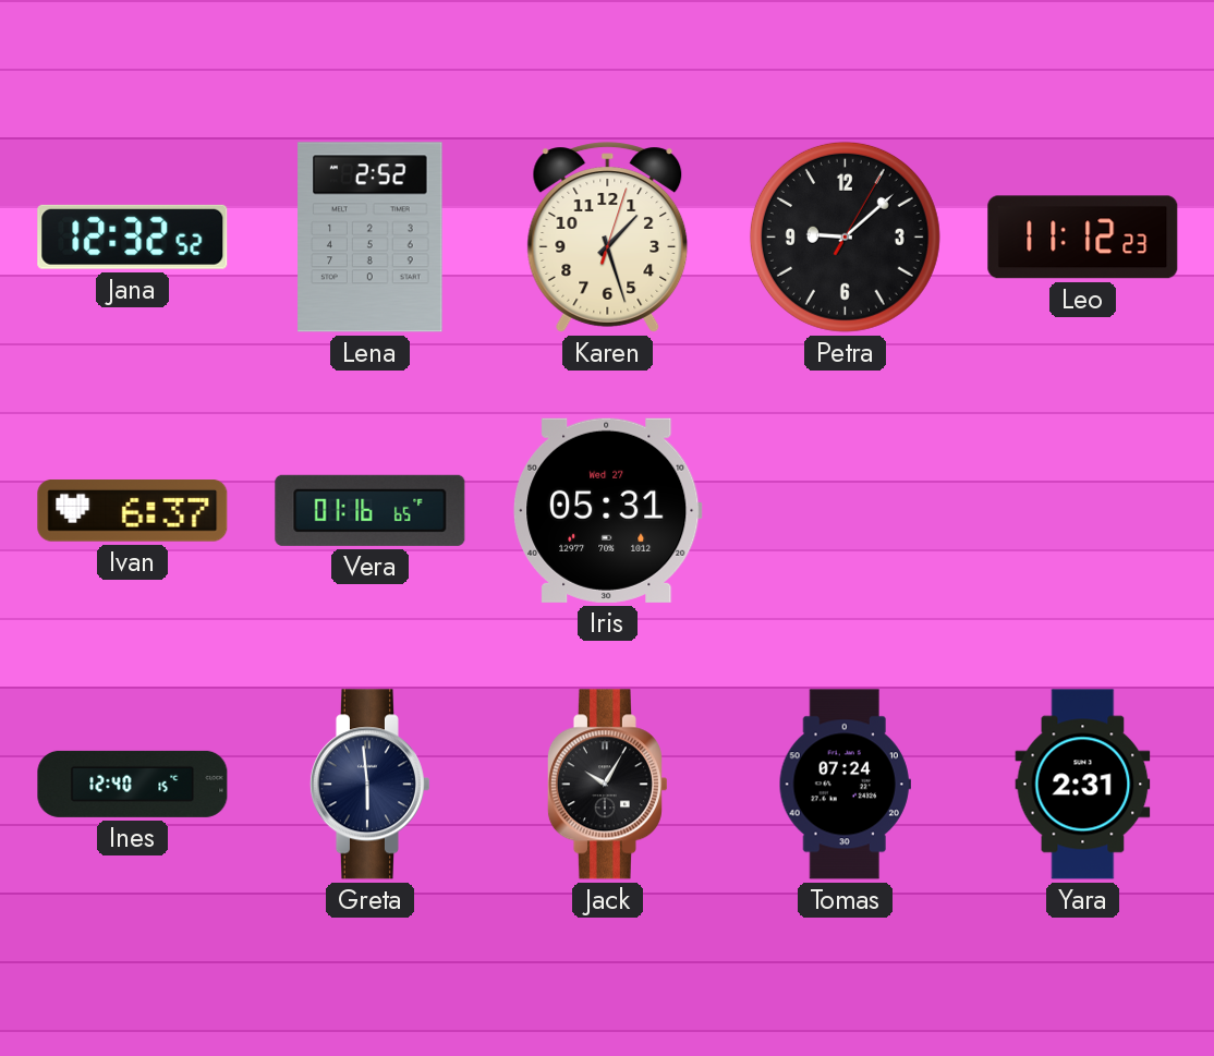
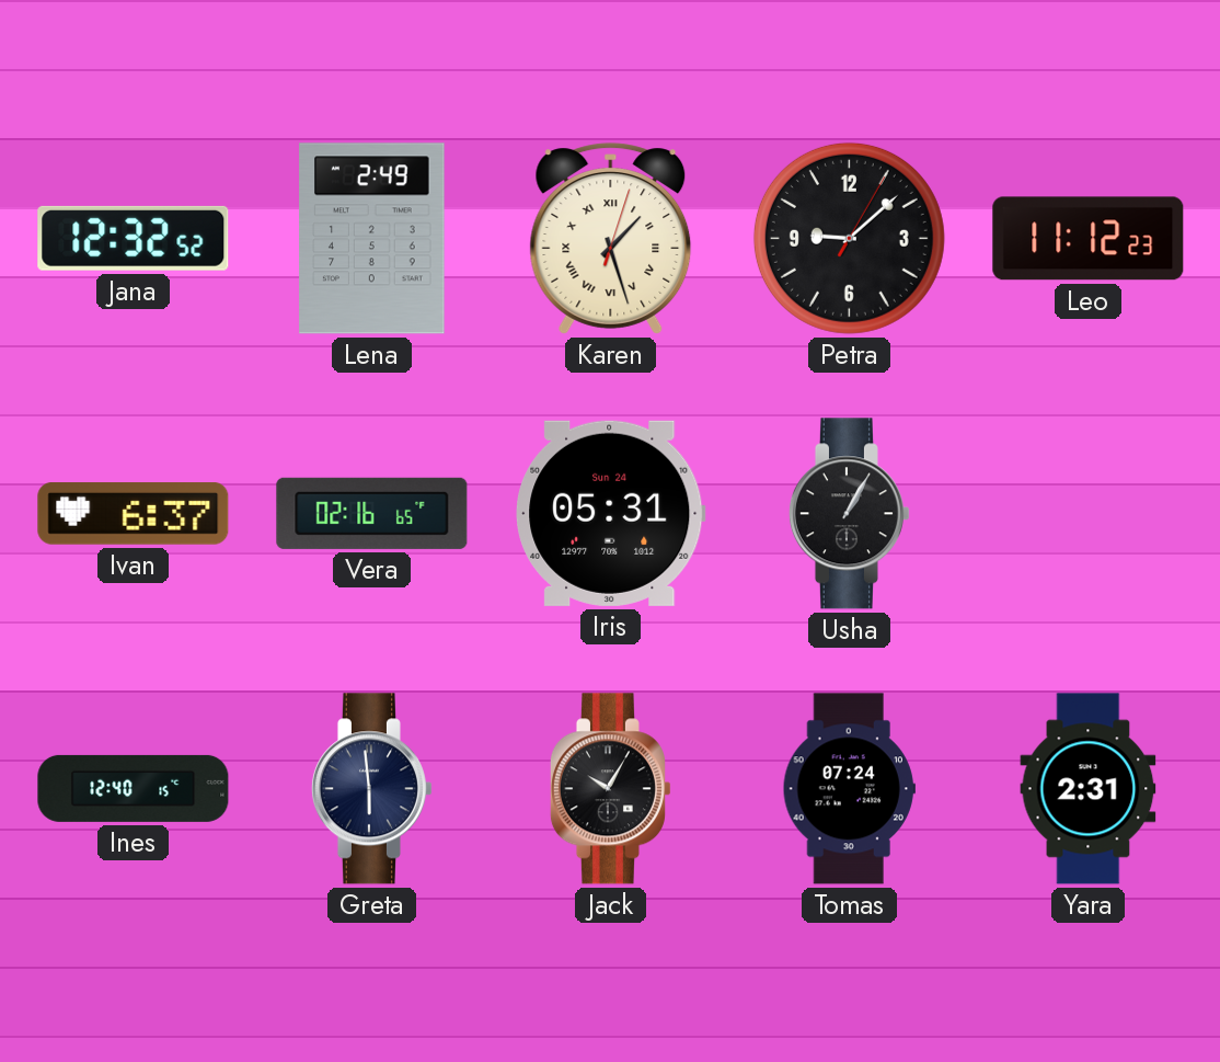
Lena: 2:52 -> 2:49 (372, 239)
Karen numerals: Arabic -> Roman (611, 239)
Vera: 01:16 -> 02:16 (372, 513)
Iris date: Wed 27 -> Sun 24 (611, 513)
Usha: none -> 1:05 (849, 514)
